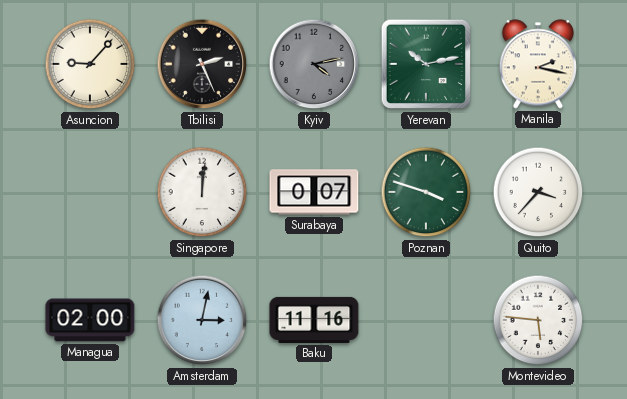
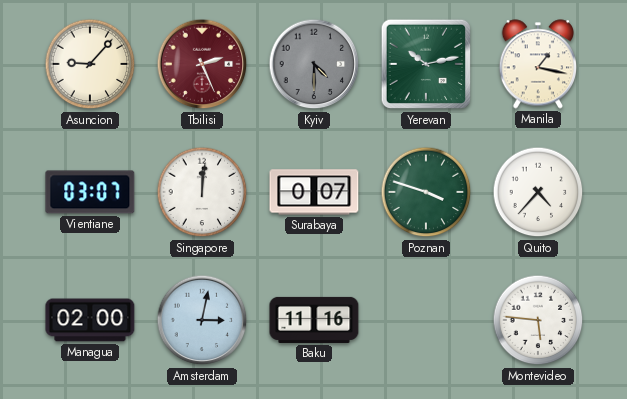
Tbilisi dial: black -> burgundy (202, 64)
Kyiv: 4:13 -> 4:30 (314, 64)
Manila: 2:17 -> 1:17 (537, 64)
Vientiane: none -> 03:07 (90, 192)
Quito: 3:37 -> 4:37 (538, 192)
